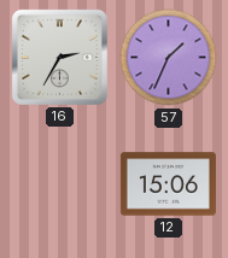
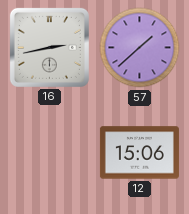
16: 2:35 -> 2:43 (49, 47)
57: 1:34 -> 1:38 (140, 48)
